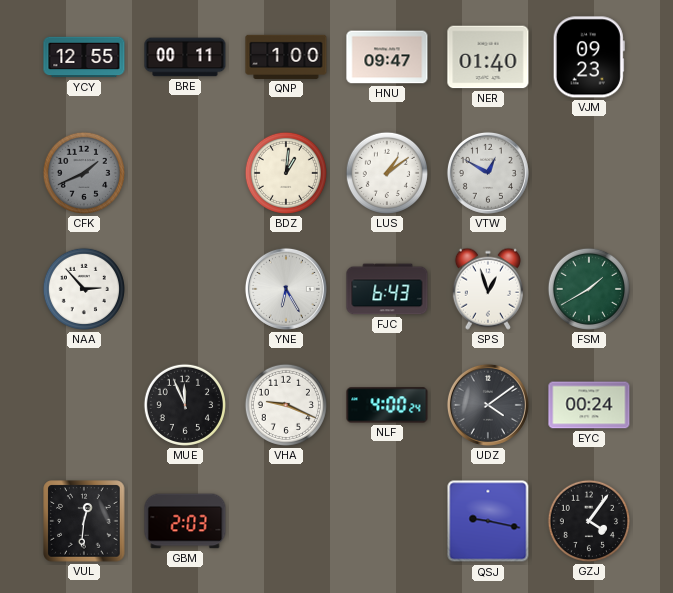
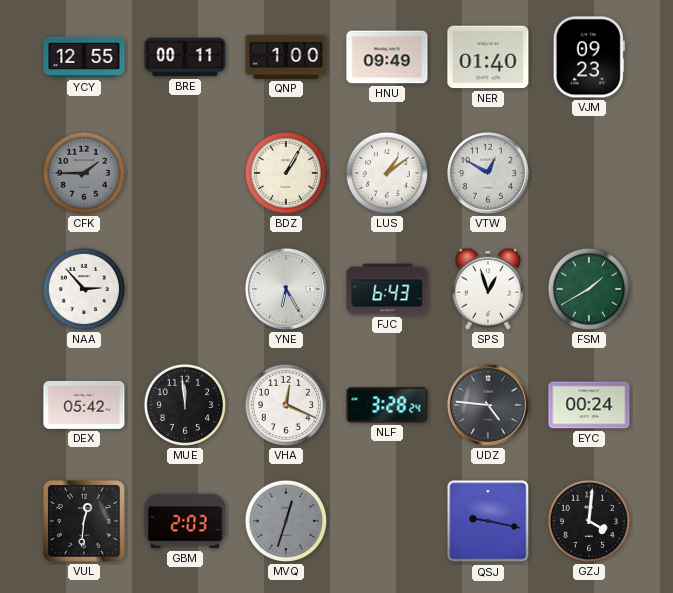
HNU: 09:47 -> 09:49 (387, 57)
CFK: 1:41 -> 1:45 (84, 173)
BDZ: 1:01 -> 1:05 (286, 173)
DEX: none -> 05:42 (84, 405)
MUE: 11:56 -> 11:59 (185, 405)
VHA: 9:19 -> 12:19 (286, 405)
NLF: 4:00 -> 3:28 (387, 405)
UDZ: 4:09 -> 4:46 (488, 405)
MVQ: none -> 12:33 (286, 521)
GZJ: 4:06 -> 4:01 (589, 521)
